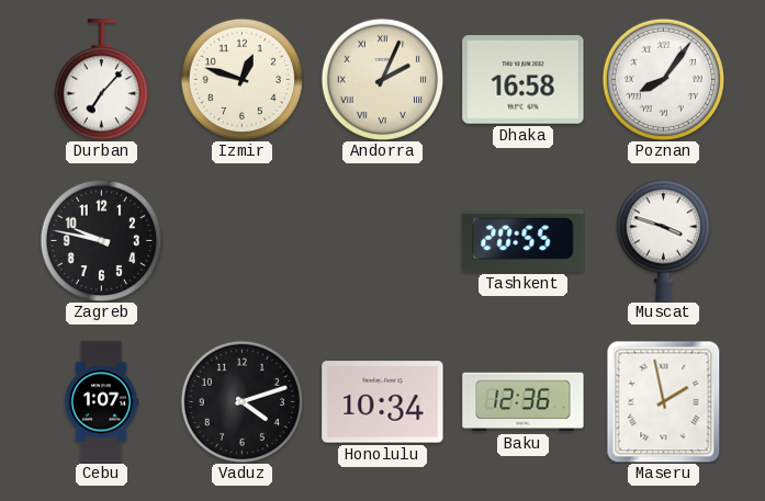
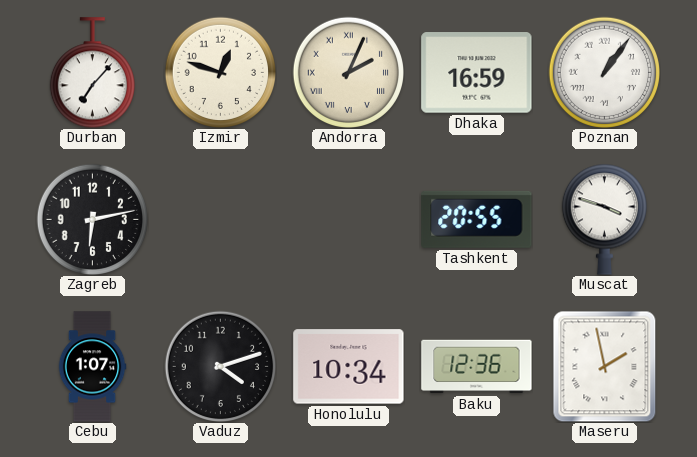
Dhaka: 16:58 -> 16:59 (477, 73)
Poznan: 8:06 -> 1:06 (604, 72)
Zagreb: 9:47 -> 6:13 (92, 219)
